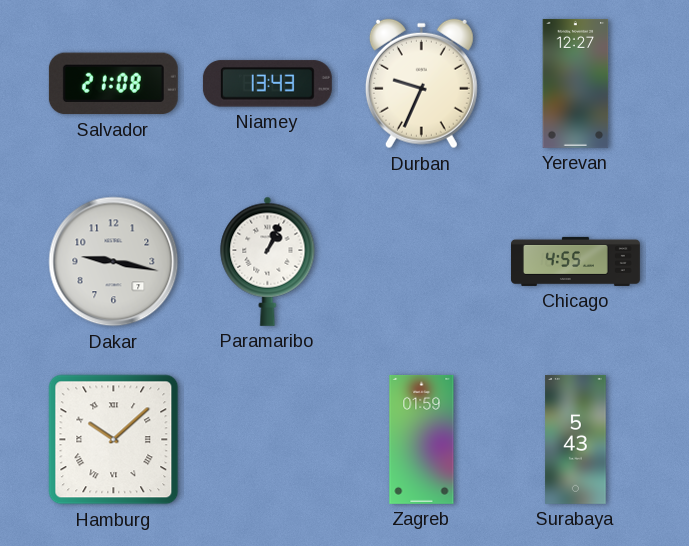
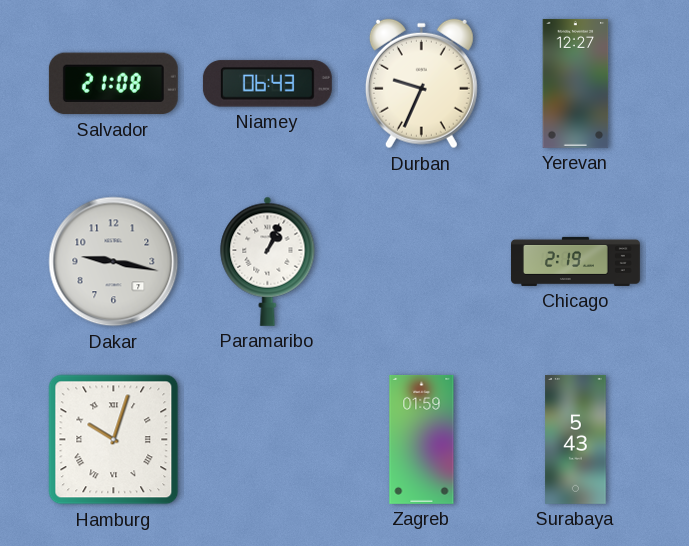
Niamey: 13:43 -> 06:43 (267, 84)
Chicago: 4:55 -> 2:19 (575, 261)
Hamburg: 10:08 -> 10:03 (114, 440)
